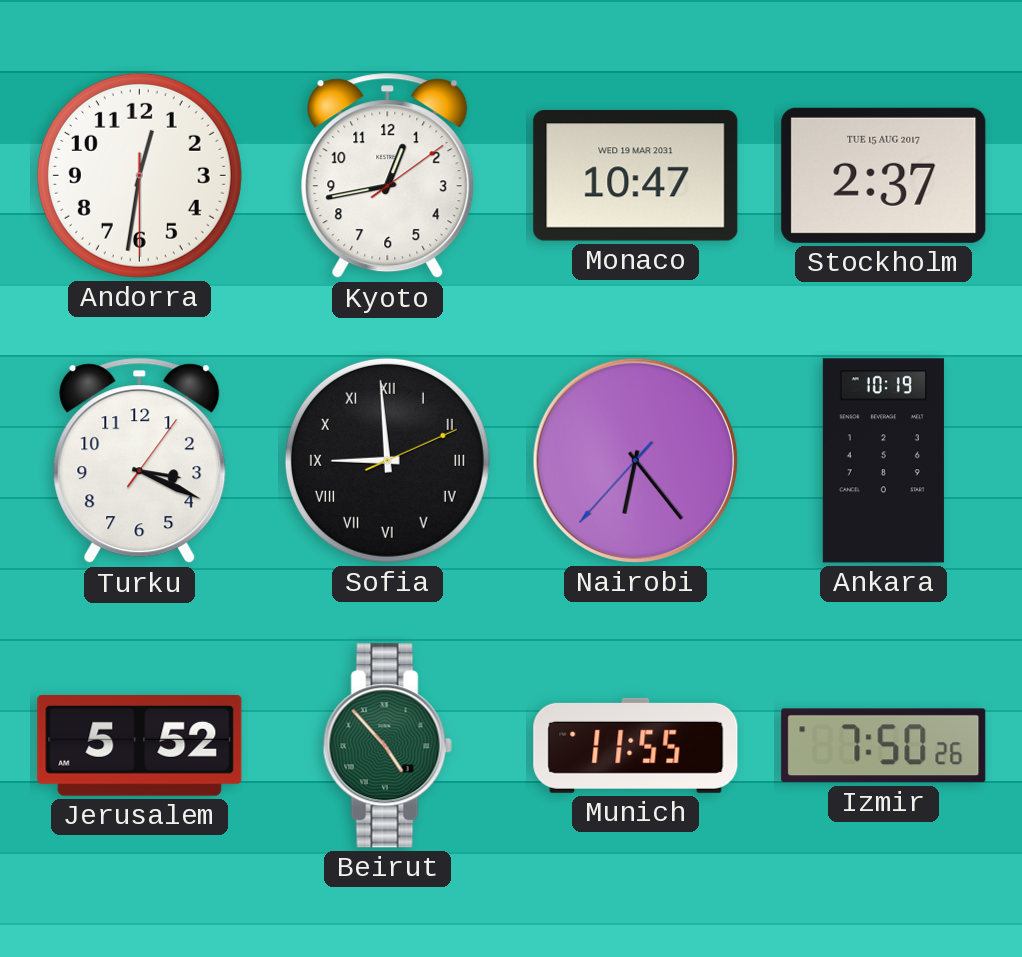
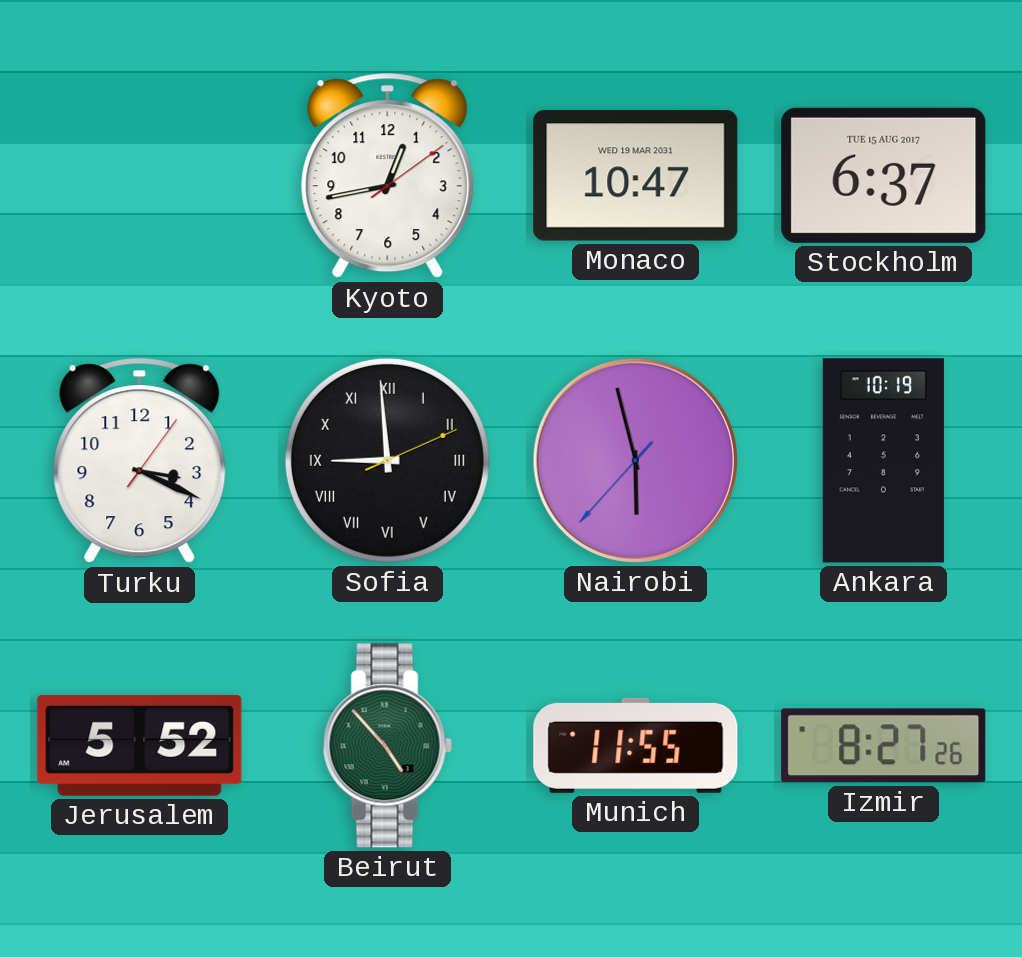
Andorra: 12:31 -> none (139, 175)
Stockholm: 2:37 -> 6:37 (884, 175)
Nairobi: 6:23 -> 5:57 (635, 460)
Izmir: 7:50 -> 8:27 (884, 746)
